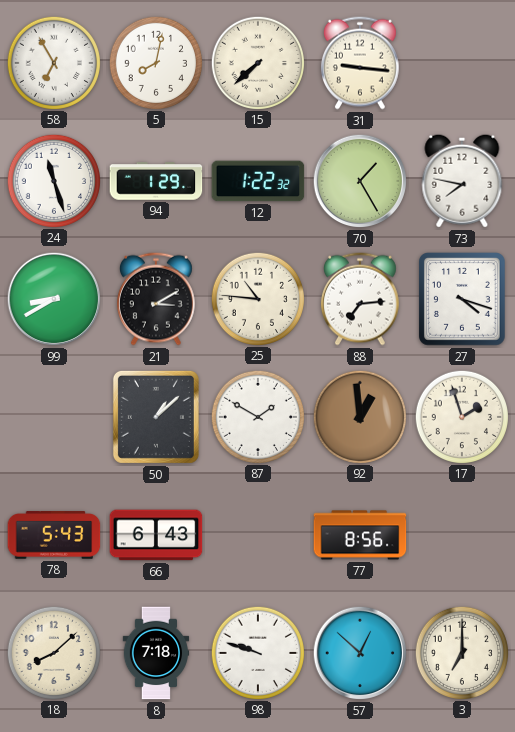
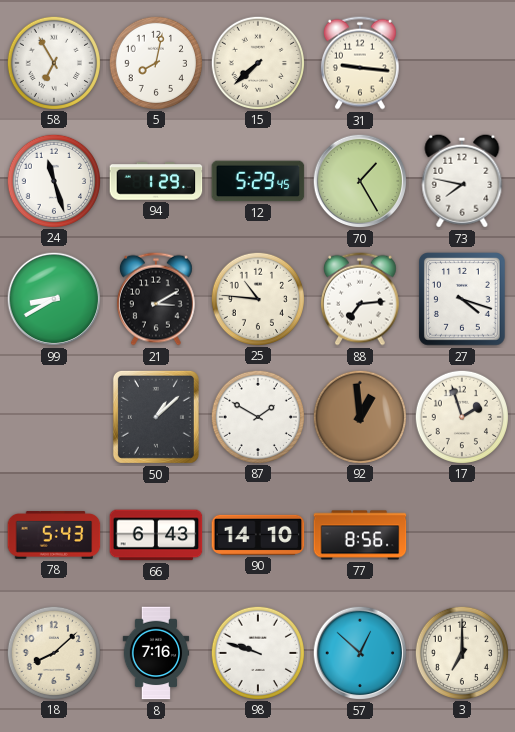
12: 1:22 -> 5:29 (258, 181)
90: none -> 14:10 (258, 535)
8: 7:18 -> 7:16 (156, 653)
